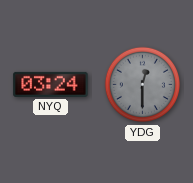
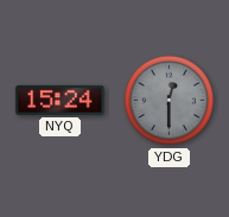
NYQ: 03:24 -> 15:24 (61, 100)
